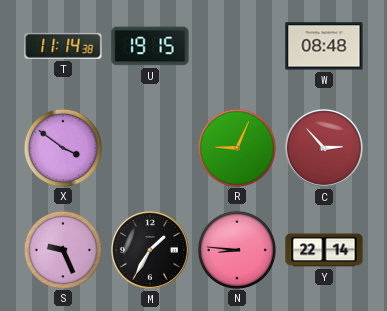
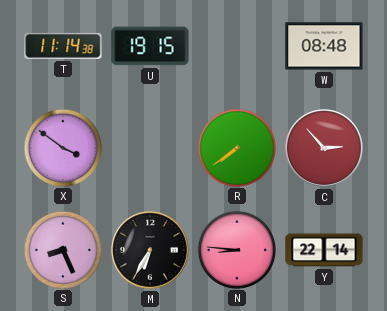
R: 9:04 -> 7:39 (236, 147)
S: 9:26 -> 8:26 (62, 249)
M: 1:35 -> 6:35 (150, 250)
